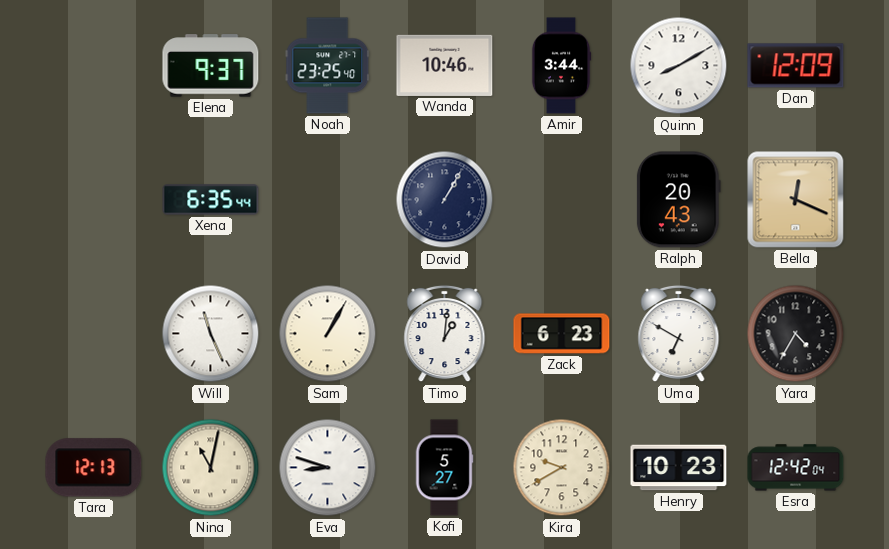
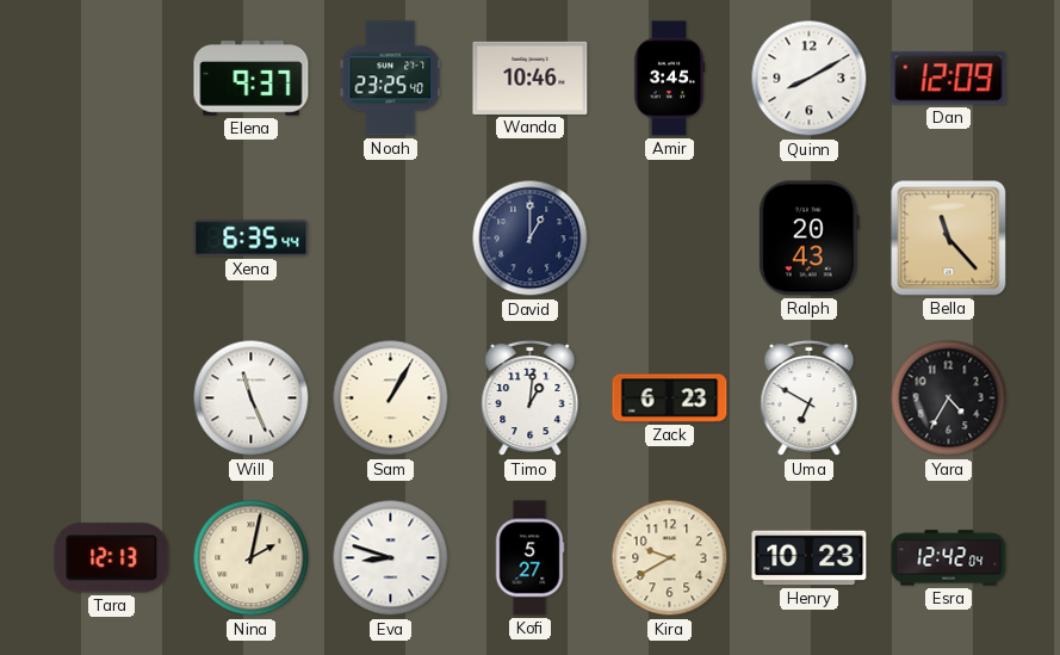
Amir: 3:44 -> 3:45 (669, 79)
David: 1:05 -> 1:00 (531, 239)
Bella: 12:19 -> 11:23 (949, 239)
Nina: 11:02 -> 2:02 (252, 558)
